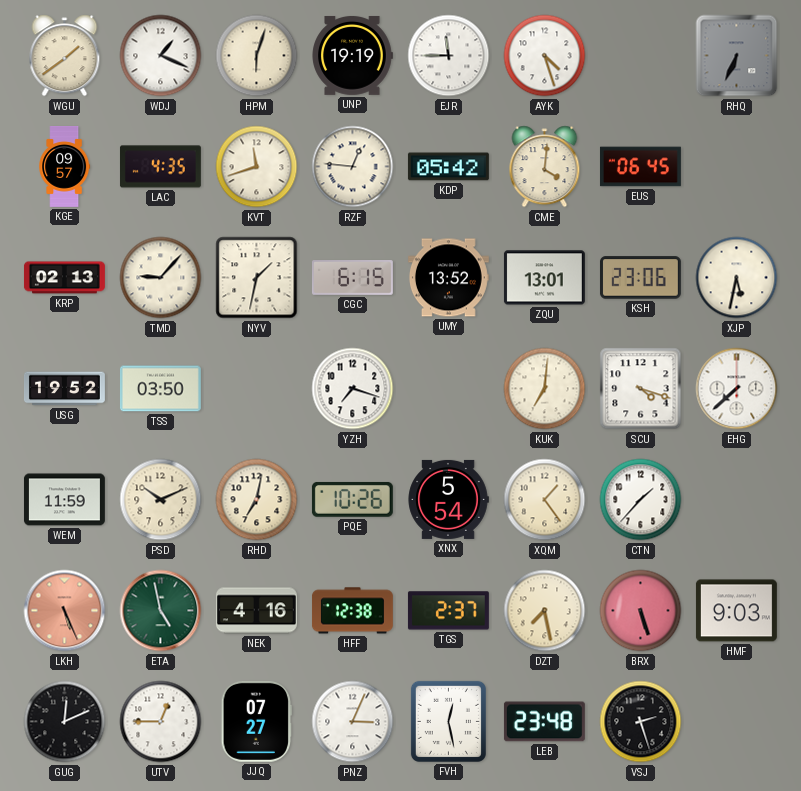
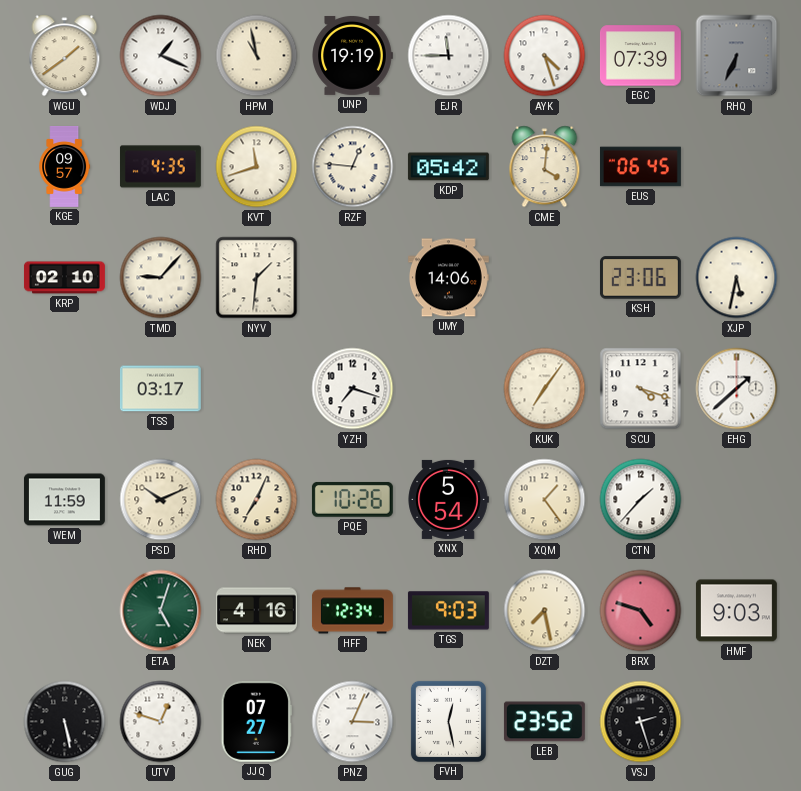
HPM: 6:03 -> 10:58 (257, 56)
EGC: none -> 07:39 (640, 56)
KRP: 02:13 -> 02:10 (64, 278)
NYV: 1:32 -> 1:31 (257, 278)
CGC: 6:15 -> none (352, 278)
UMY: 13:52 -> 14:06 (448, 278)
ZQU: 13:01 -> none (544, 278)
USG: 19:52 -> none (64, 389)
TSS: 03:50 -> 03:17 (160, 389)
KUK: 7:01 -> 7:06 (545, 389)
EHG: 7:38 -> 1:38 (737, 389)
RHD: 7:02 -> 7:04 (257, 500)
LKH: 5:26 -> none (65, 611)
ETA: 4:58 -> 5:03 (161, 611)
HFF: 12:38 -> 12:34 (352, 611)
TGS: 2:37 -> 9:03 (448, 611)
BRX: 5:27 -> 4:48 (641, 611)
GUG: 12:11 -> 5:28 (65, 722)
UTV: 12:45 -> 12:48 (161, 722)
LEB: 23:48 -> 23:52 (544, 722)
